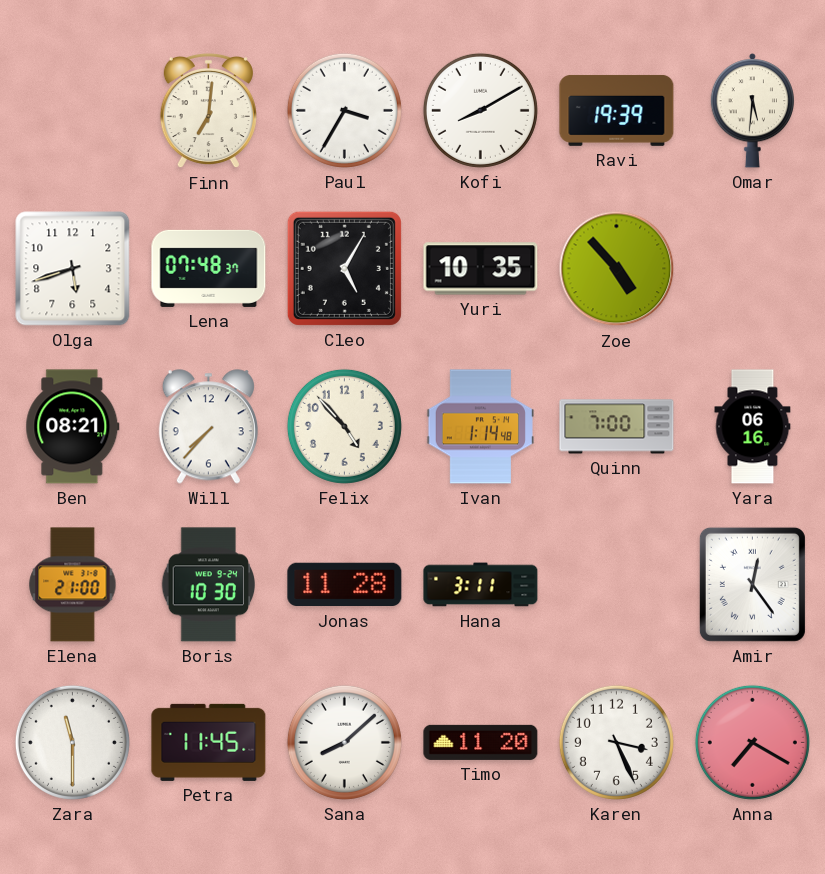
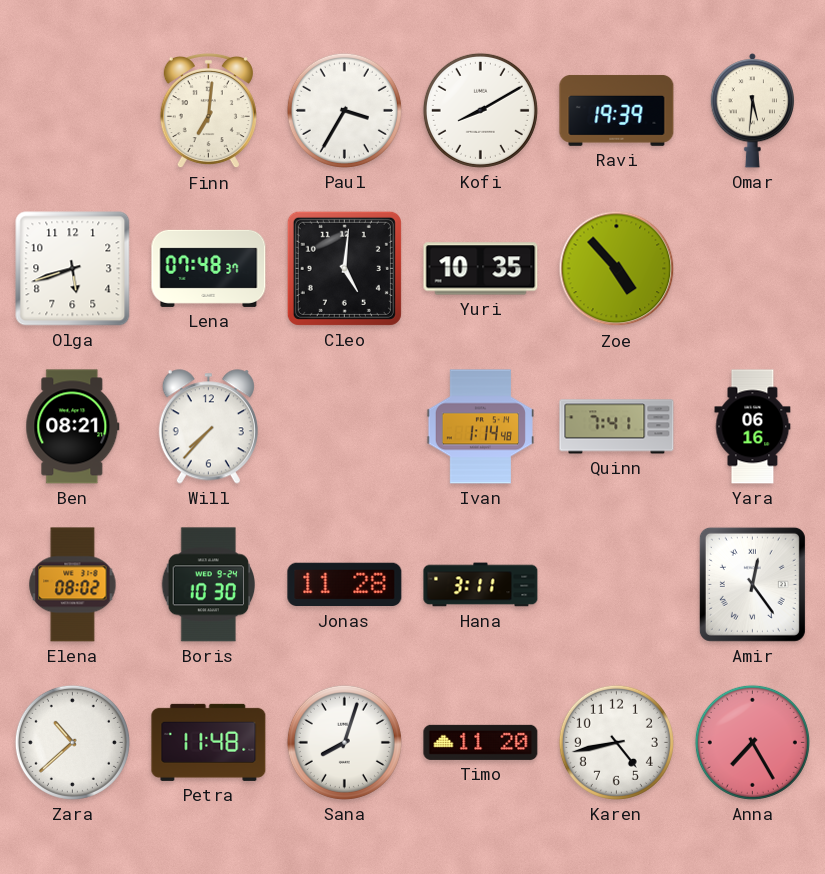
Cleo: 5:05 -> 5:01 (344, 268)
Felix: 4:53 -> none (344, 426)
Quinn: 7:00 -> 7:41 (617, 427)
Elena: 21:00 -> 08:02 (73, 585)
Zara: 11:30 -> 10:38 (72, 742)
Petra: 11:45 -> 11:48 (209, 742)
Sana: 8:08 -> 8:03 (344, 742)
Karen: 3:26 -> 4:43 (616, 742)
Anna: 7:20 -> 7:25 (752, 742)
